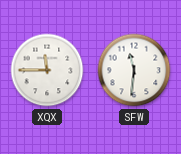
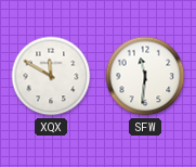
XQX: 11:45 -> 11:50 (51, 76)
